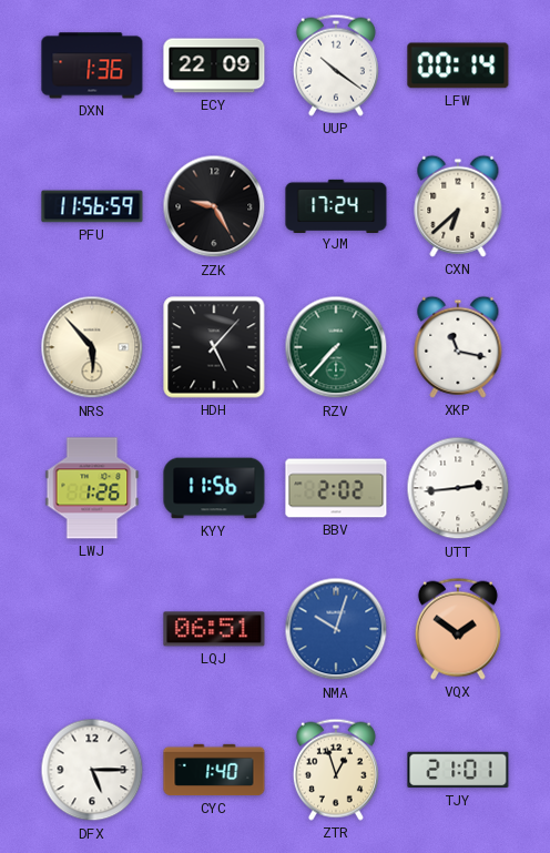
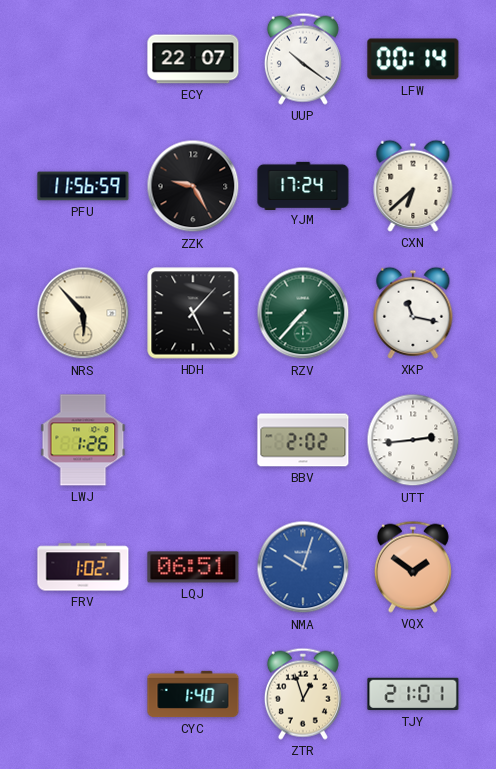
DXN: 1:36 -> none (92, 65)
ECY: 22:09 -> 22:07 (193, 59)
KYY: 11:56 -> none (214, 488)
FRV: none -> 1:02 (83, 567)
DFX: 5:15 -> none (92, 770)
